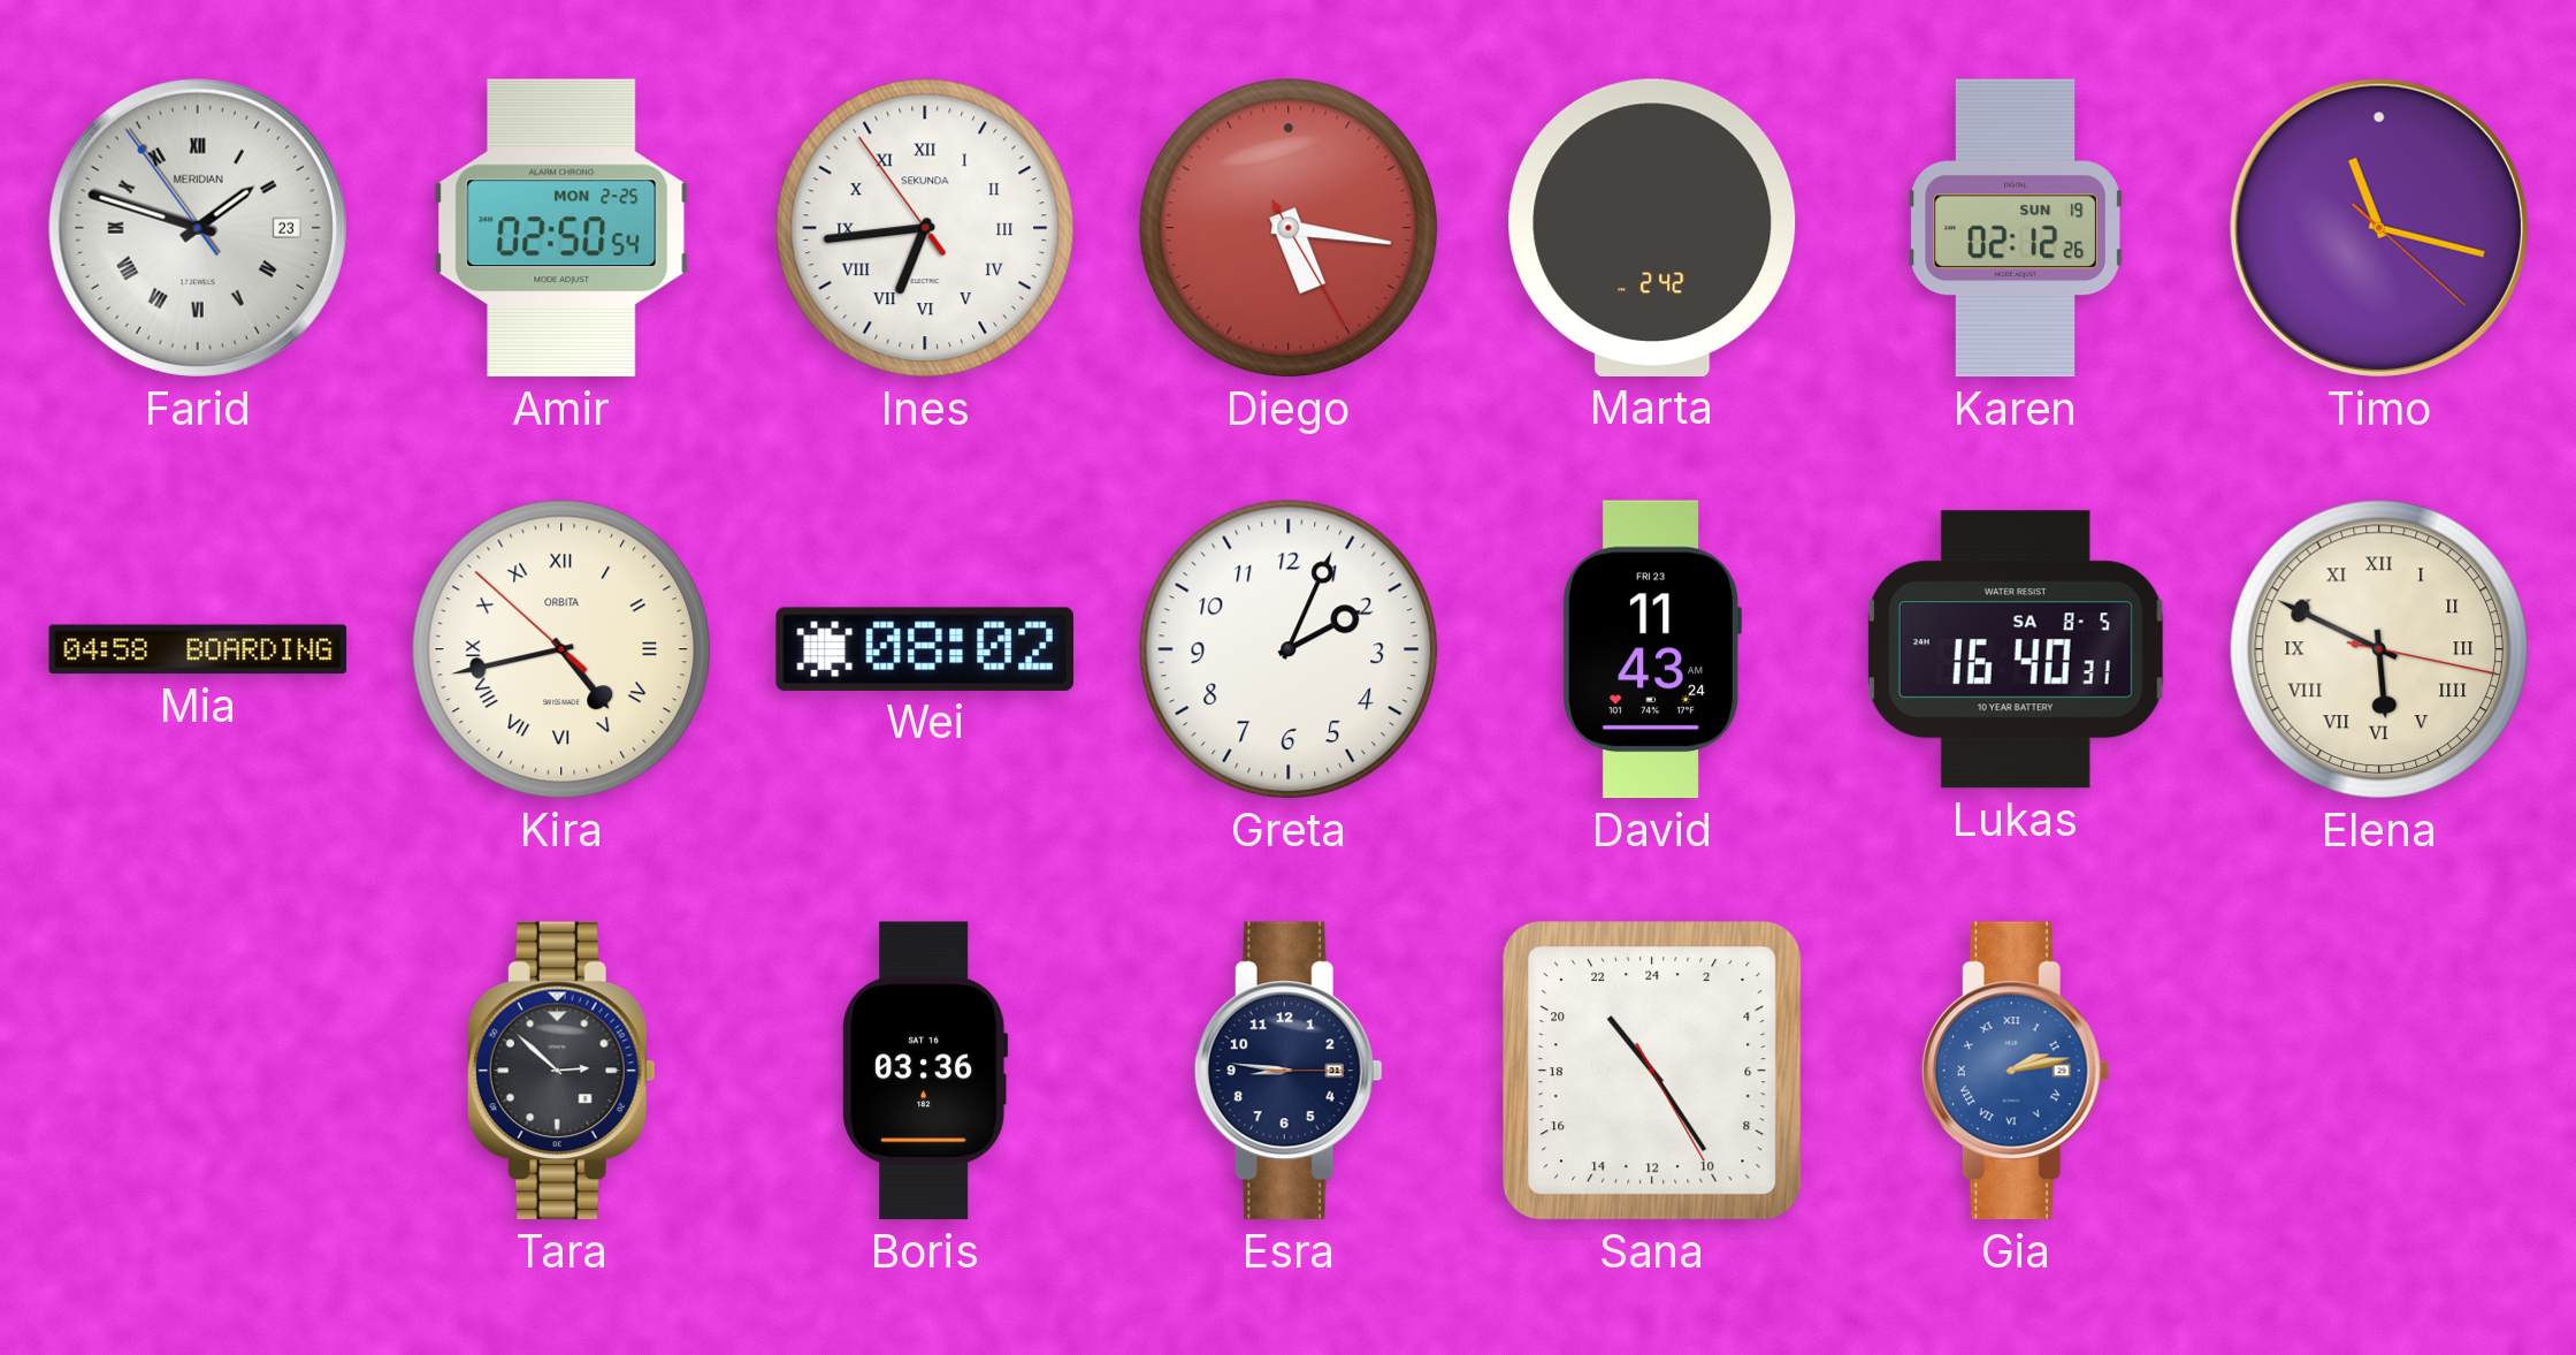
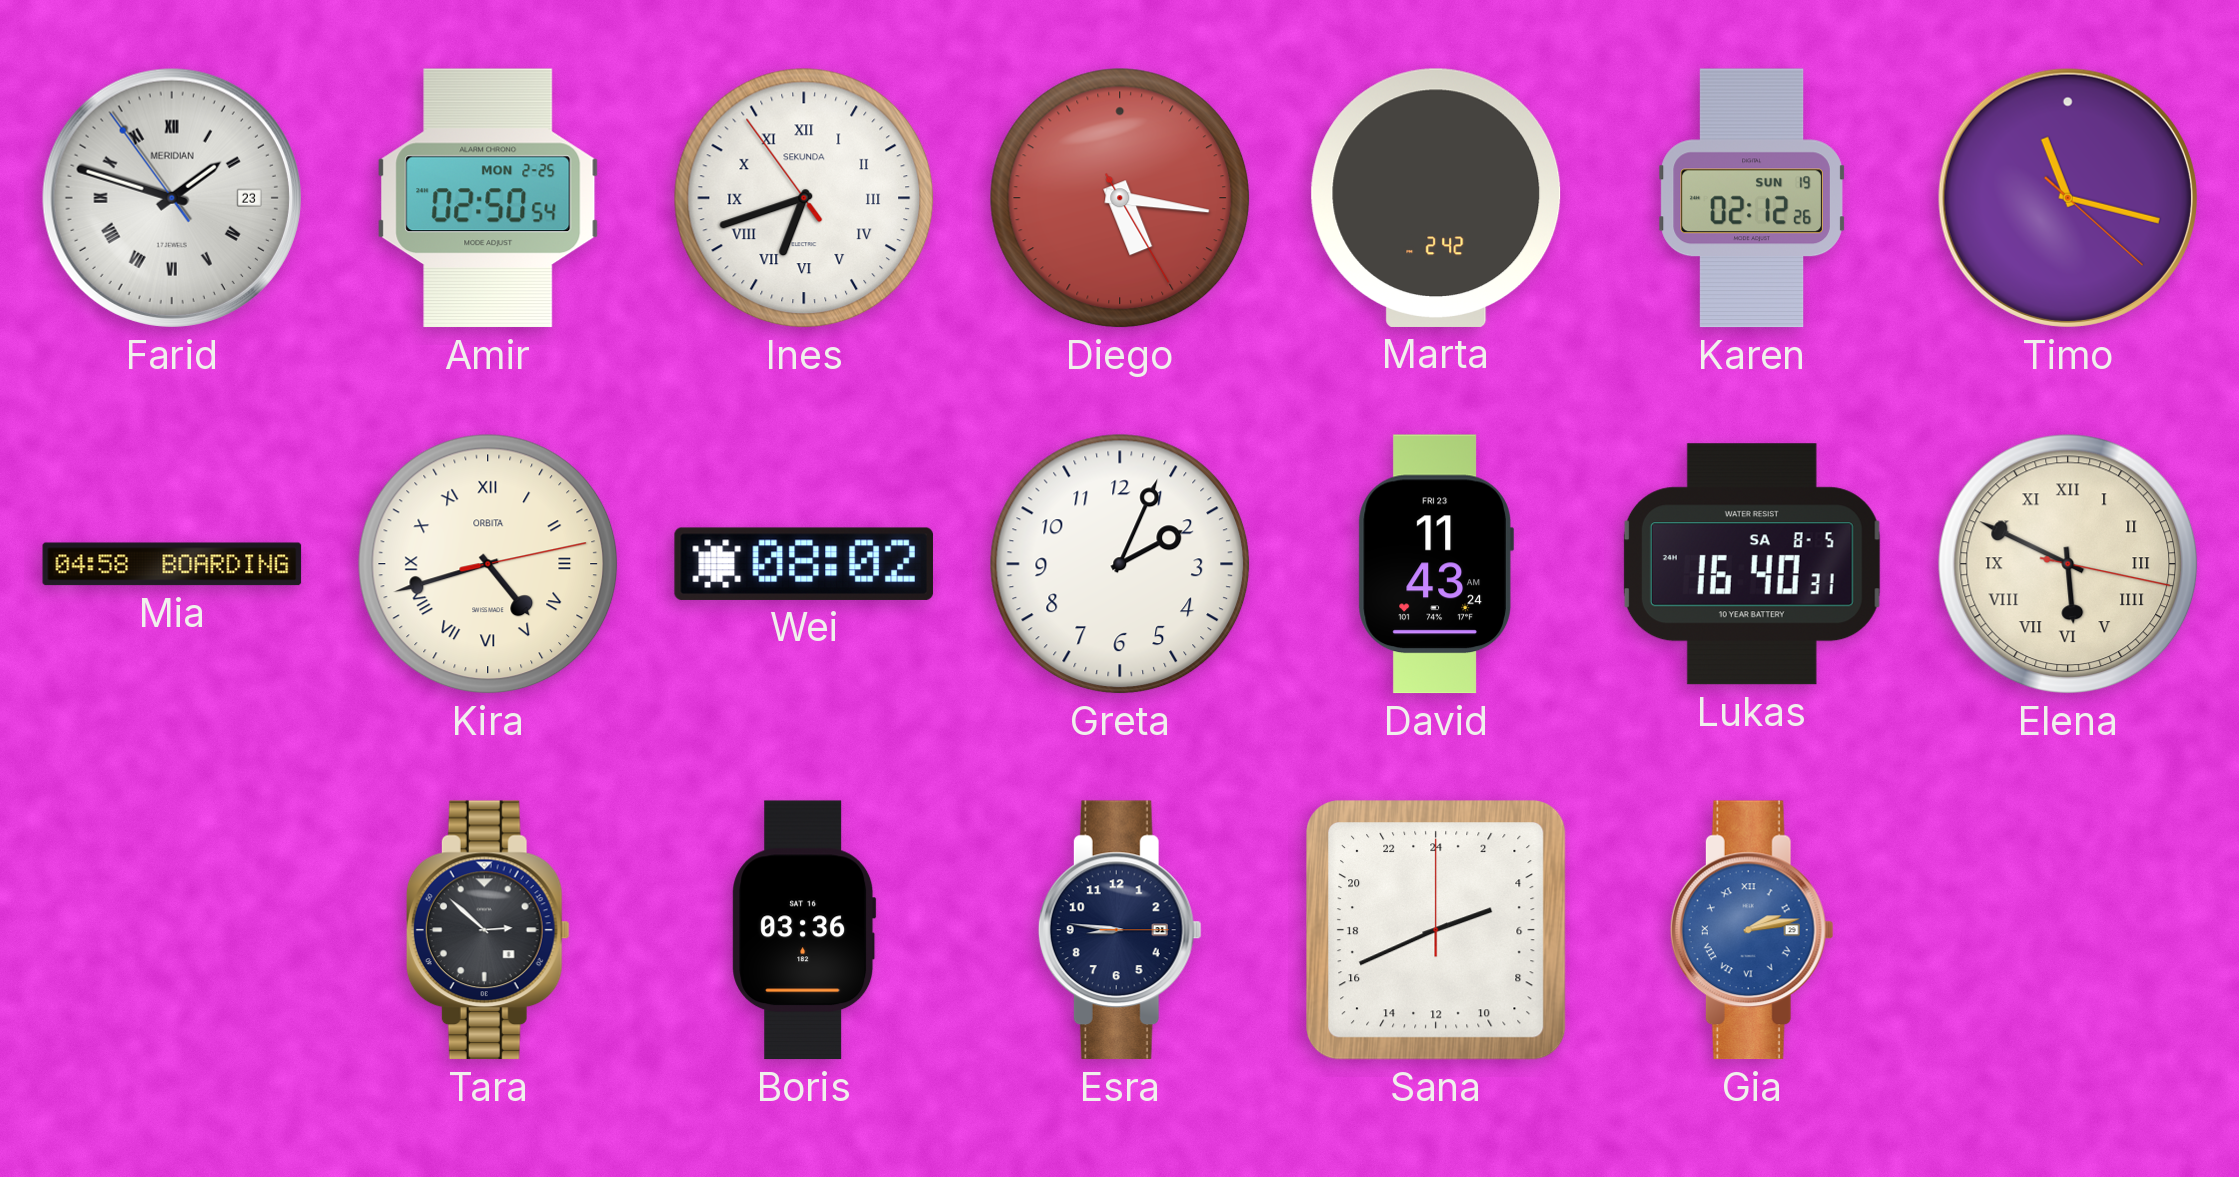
Ines: 6:43 -> 6:41 (804, 198)
Kira: 4:42:52 -> 4:42:13 (488, 564)
Sana: 21:24 -> 4:41 (1437, 931)
